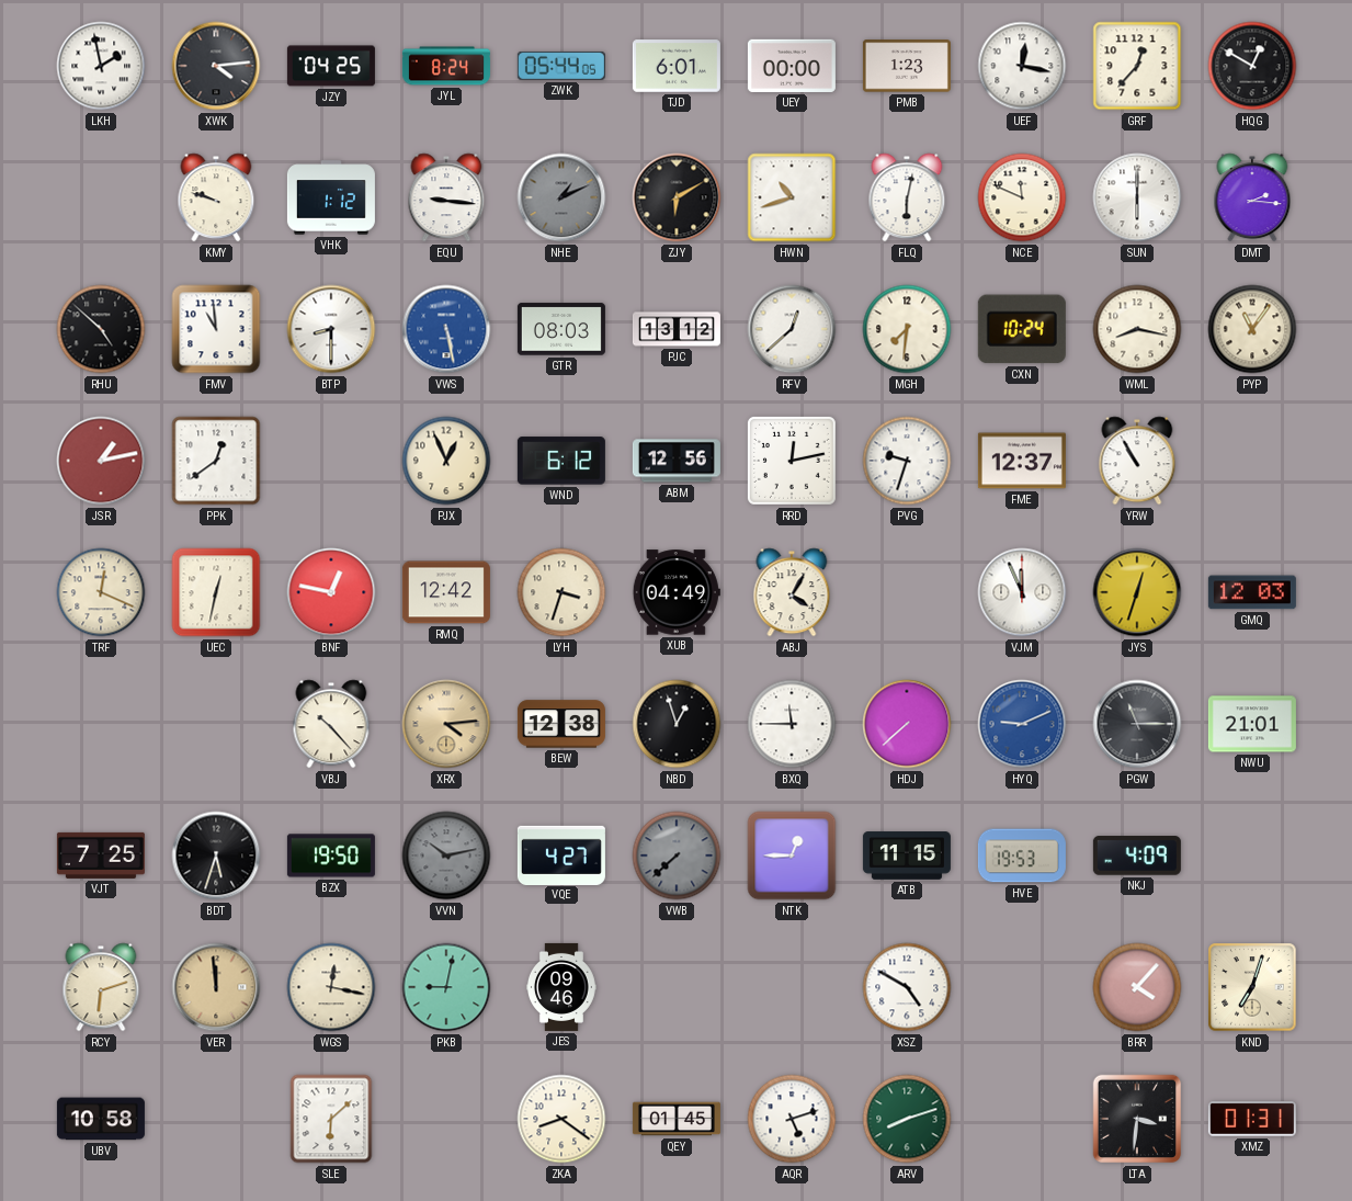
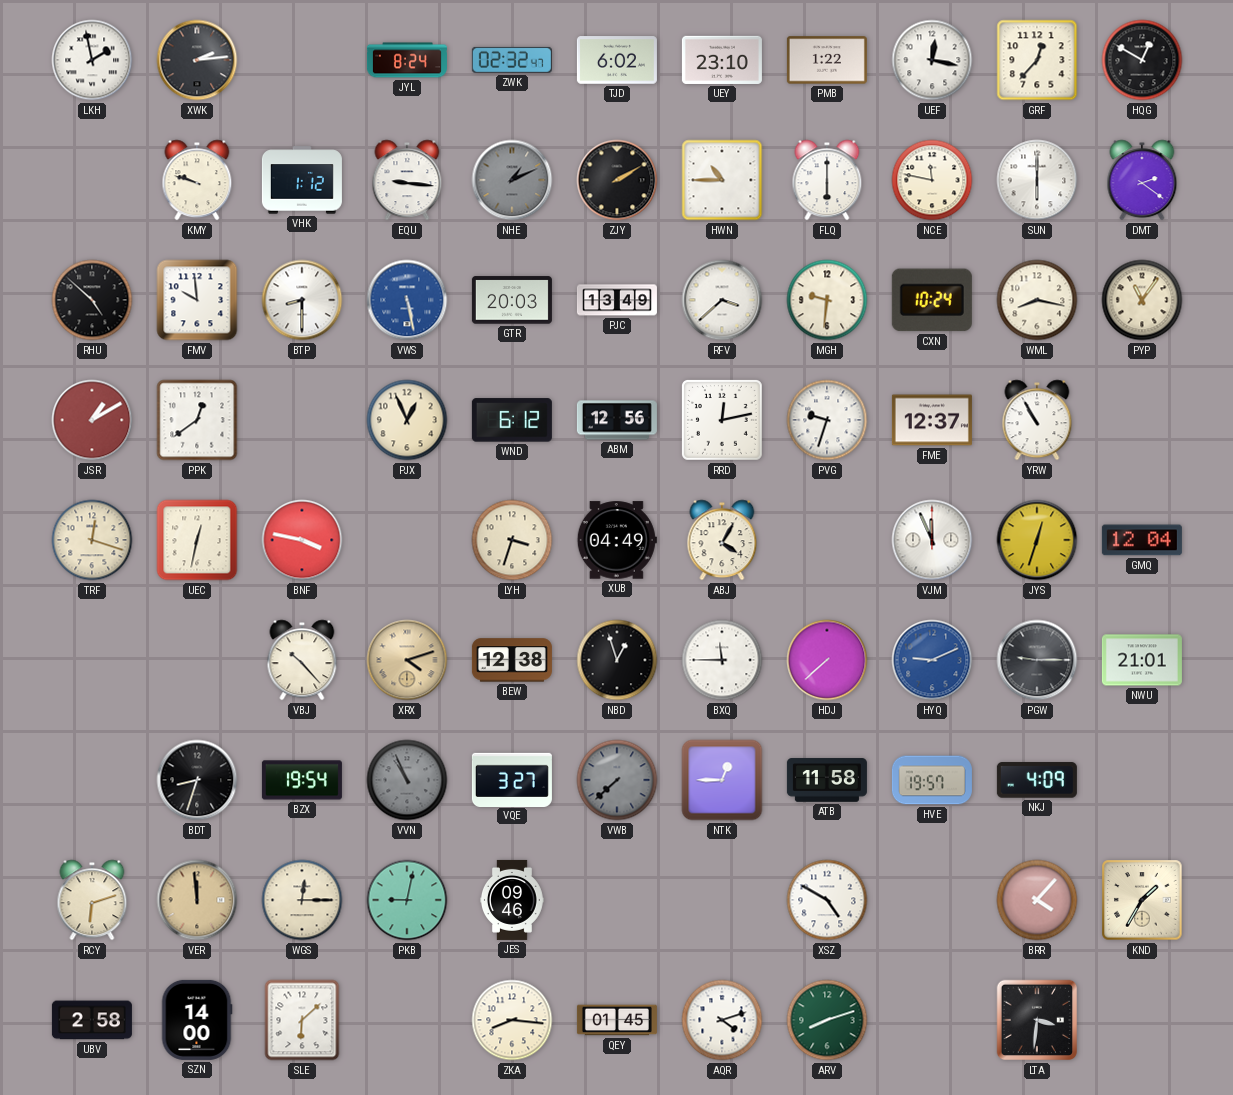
XWK: 4:14 -> 2:14 (197, 60)
JZY: 04:25 -> none (331, 66)
ZWK: 05:44 -> 02:32 (512, 60)
TJD: 6:01 -> 6:02 (617, 60)
UEY: 00:00 -> 23:10 (722, 60)
PMB: 1:23 -> 1:22 (827, 60)
ZJY: 6:10 -> 2:10 (617, 180)
HWN: 10:42 -> 10:45 (722, 180)
FLQ: 6:02 -> 6:00 (827, 180)
NCE: 11:49 -> 11:47 (932, 180)
DMT: 2:16 -> 2:21 (1142, 180)
FMV: 10:59 -> 9:59 (197, 300)
GTR: 08:03 -> 20:03 (512, 300)
PJC: 13:12 -> 13:49 (617, 300)
RFV: 12:38 -> 3:38 (722, 300)
MGH: 7:31 -> 9:31 (827, 300)
JSR: 1:13 -> 1:10 (92, 420)
TRF: 12:19 -> 12:18 (92, 540)
BNF: 12:47 -> 3:47 (302, 540)
RMQ: 12:42 -> none (446, 592)
GMQ: 12:03 -> 12:04 (1142, 540)
XRX: 4:14 -> 4:12 (407, 660)
PGW: 11:15 -> 9:15 (1037, 660)
VJT: 7:25 -> none (101, 856)
BDT: 5:33 -> 8:33 (197, 780)
BZX: 19:50 -> 19:54 (302, 780)
VVN: 10:13 -> 10:56 (407, 780)
VQE: 4:27 -> 3:27 (512, 779)
ATB: 11:15 -> 11:58 (827, 780)
HVE: 19:53 -> 19:57 (932, 780)
WGS: 12:17 -> 12:15 (302, 900)
KND: 7:03 -> 1:35 (1142, 900)
UBV: 10:58 -> 2:58 (92, 1020)
SZN: none -> 14:00 (197, 1020)
ZKA: 8:21 -> 8:16 (512, 1020)
AQR: 5:12 -> 4:12 (722, 1020)
XMZ: 01:31 -> none (1252, 1120)
